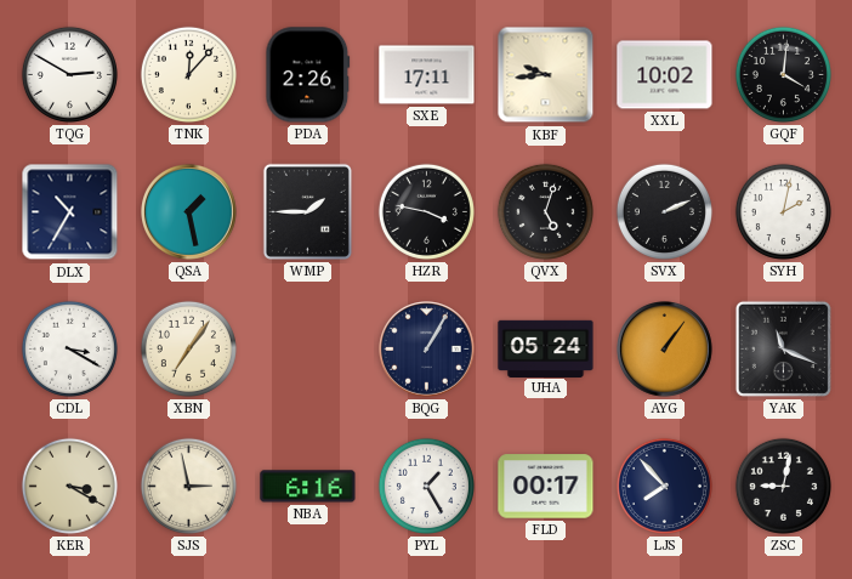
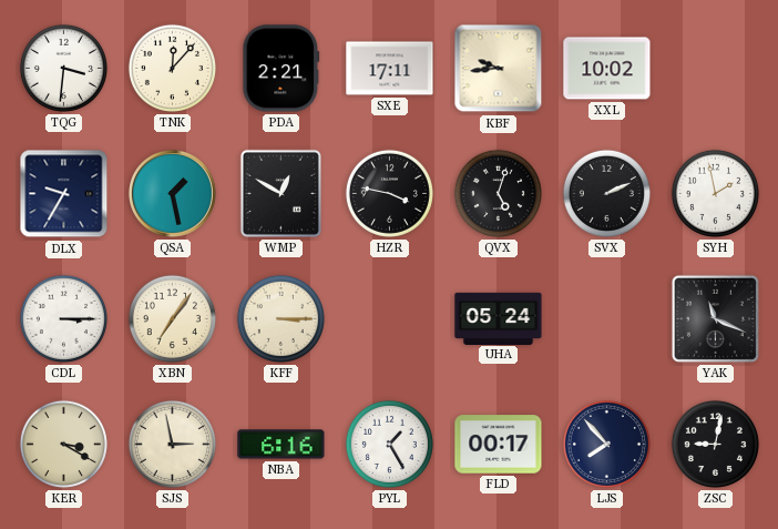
TQG: 2:50 -> 3:31 (63, 68)
PDA: 2:26 -> 2:21 (281, 69)
GQF: 4:01 -> none (783, 74)
DLX: 10:35 -> 9:35 (64, 194)
WMP: 1:45 -> 12:50 (280, 193)
SYH: 2:02 -> 1:58 (715, 193)
CDL: 3:20 -> 3:15 (63, 318)
KFF: none -> 3:15 (280, 318)
BQG: 1:05 -> none (427, 350)
AYG: 1:06 -> none (665, 350)
